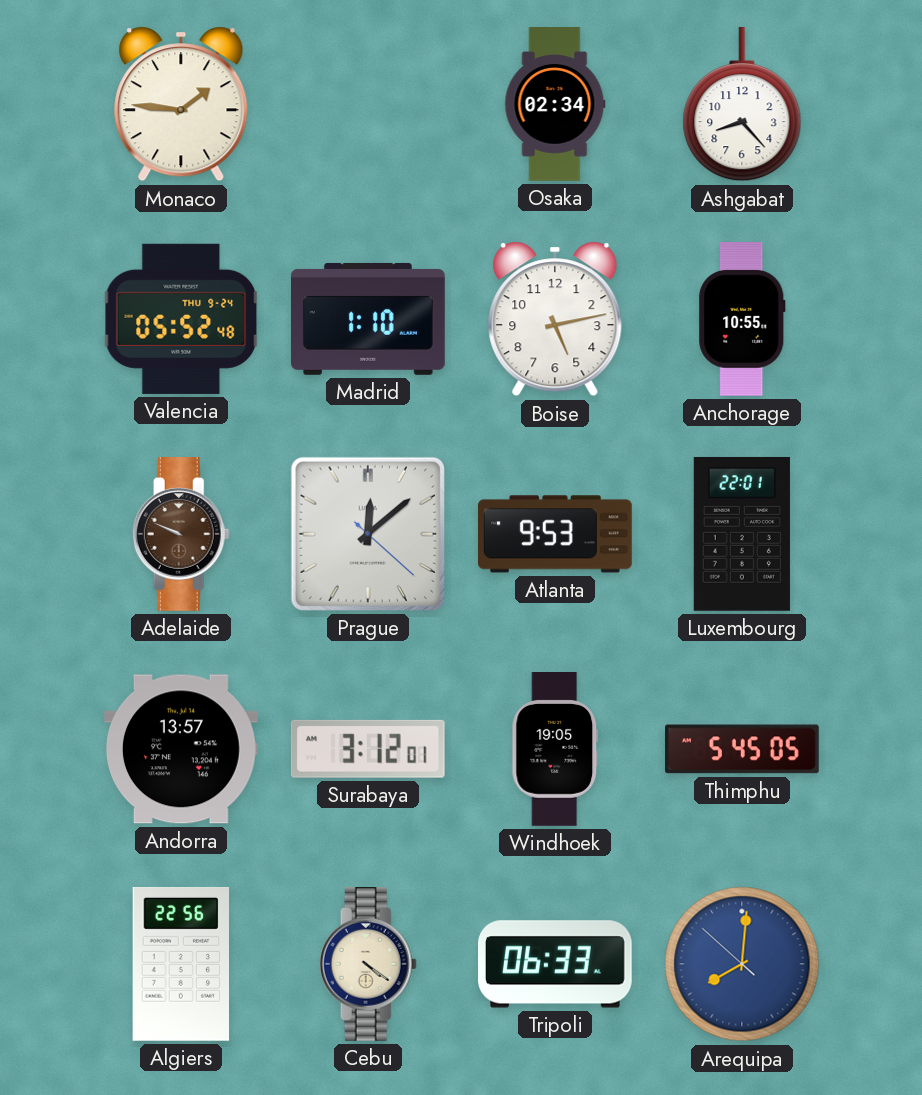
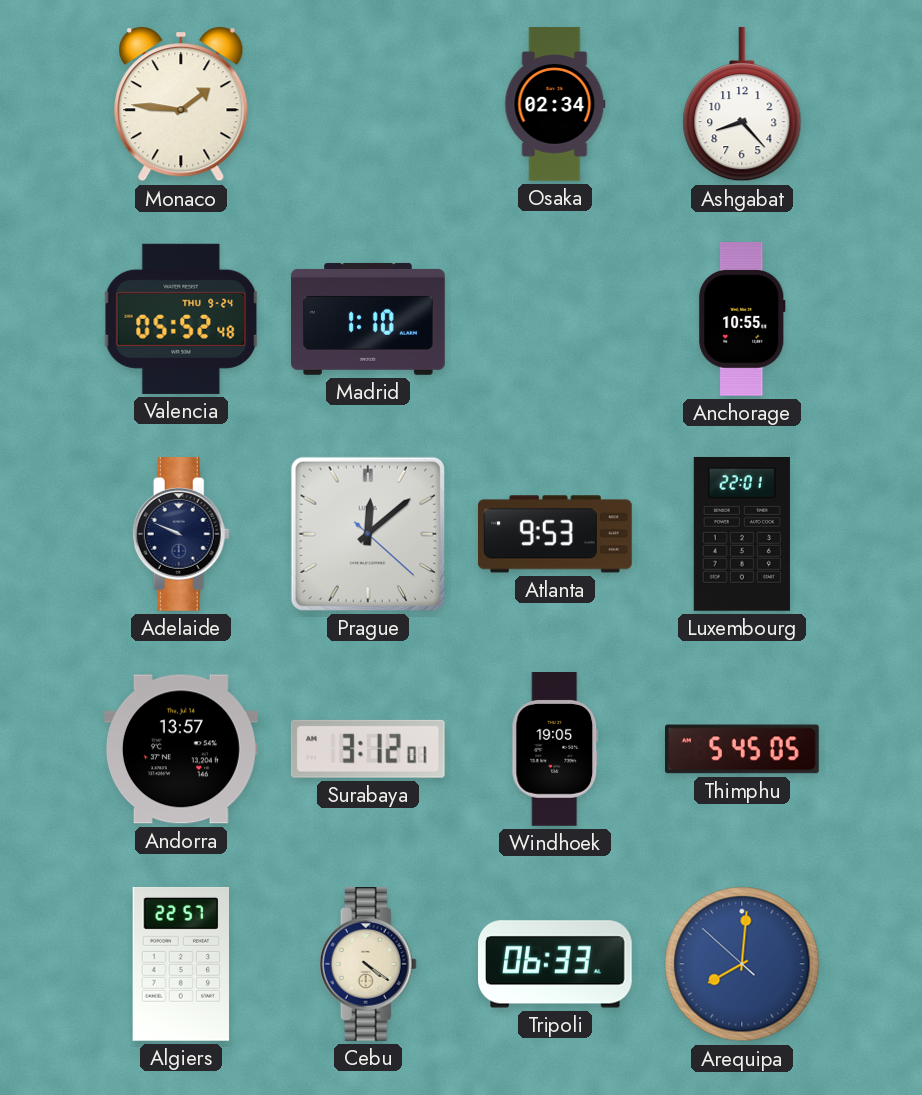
Boise: 5:13 -> none (555, 319)
Adelaide dial: brown -> navy (181, 535)
Algiers: 22:56 -> 22:57 (181, 964)
